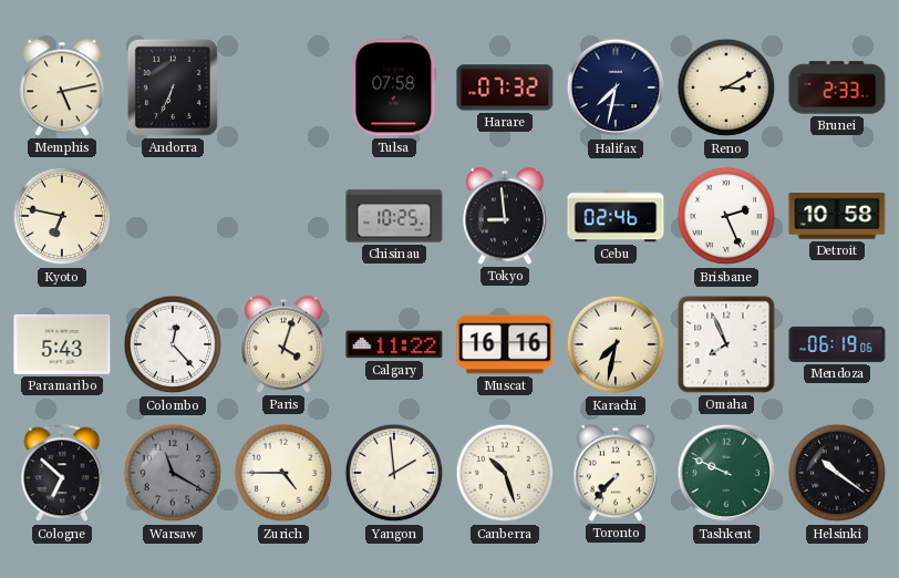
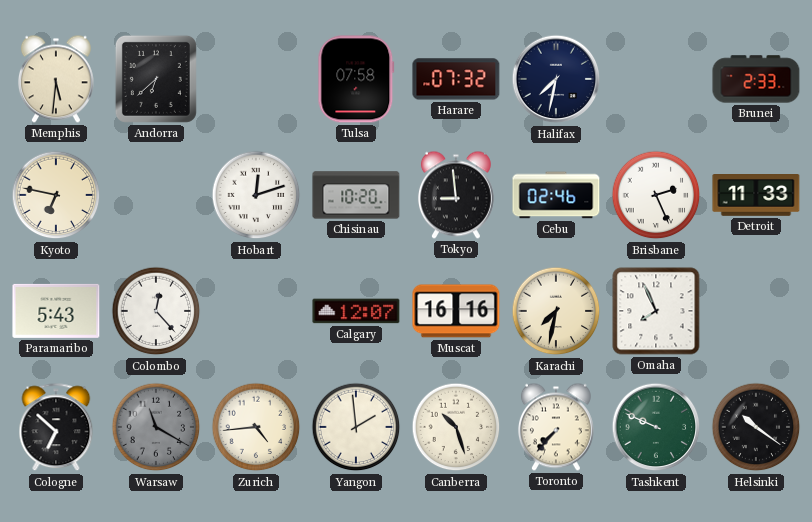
Memphis: 5:13 -> 5:31 (56, 79)
Andorra: 6:34 -> 6:38 (156, 79)
Reno: 3:10 -> none (726, 87)
Hobart: none -> 12:12 (256, 195)
Chisinau: 10:25 -> 10:20 (356, 195)
Detroit: 10:58 -> 11:33 (756, 196)
Paris: 4:03 -> none (283, 344)
Calgary: 11:22 -> 12:07 (356, 311)
Mendoza: 06:19 -> none (837, 344)
Zurich: 4:45 -> 4:44 (256, 427)
